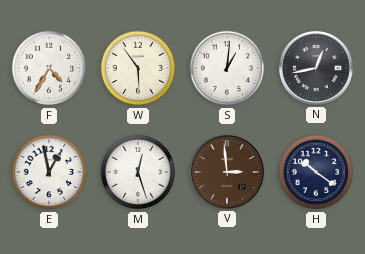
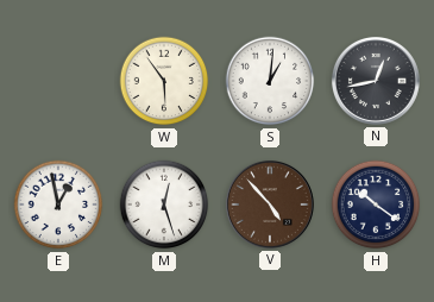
F: 4:35 -> none (49, 68)
V: 2:59 -> 4:53 (270, 205)
